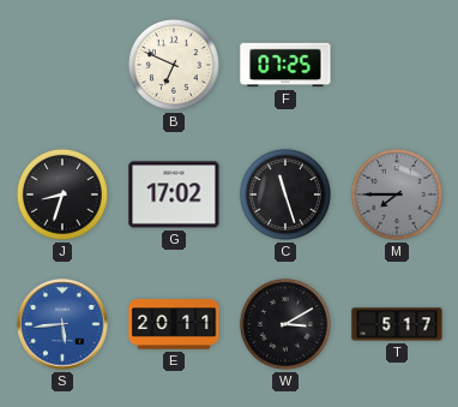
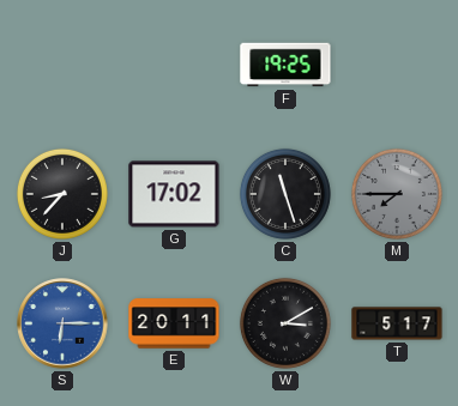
B: 6:49 -> none (174, 65)
F: 07:25 -> 19:25 (285, 65)
J: 8:33 -> 8:37 (62, 194)
S: 5:44 -> 6:15 (62, 323)
